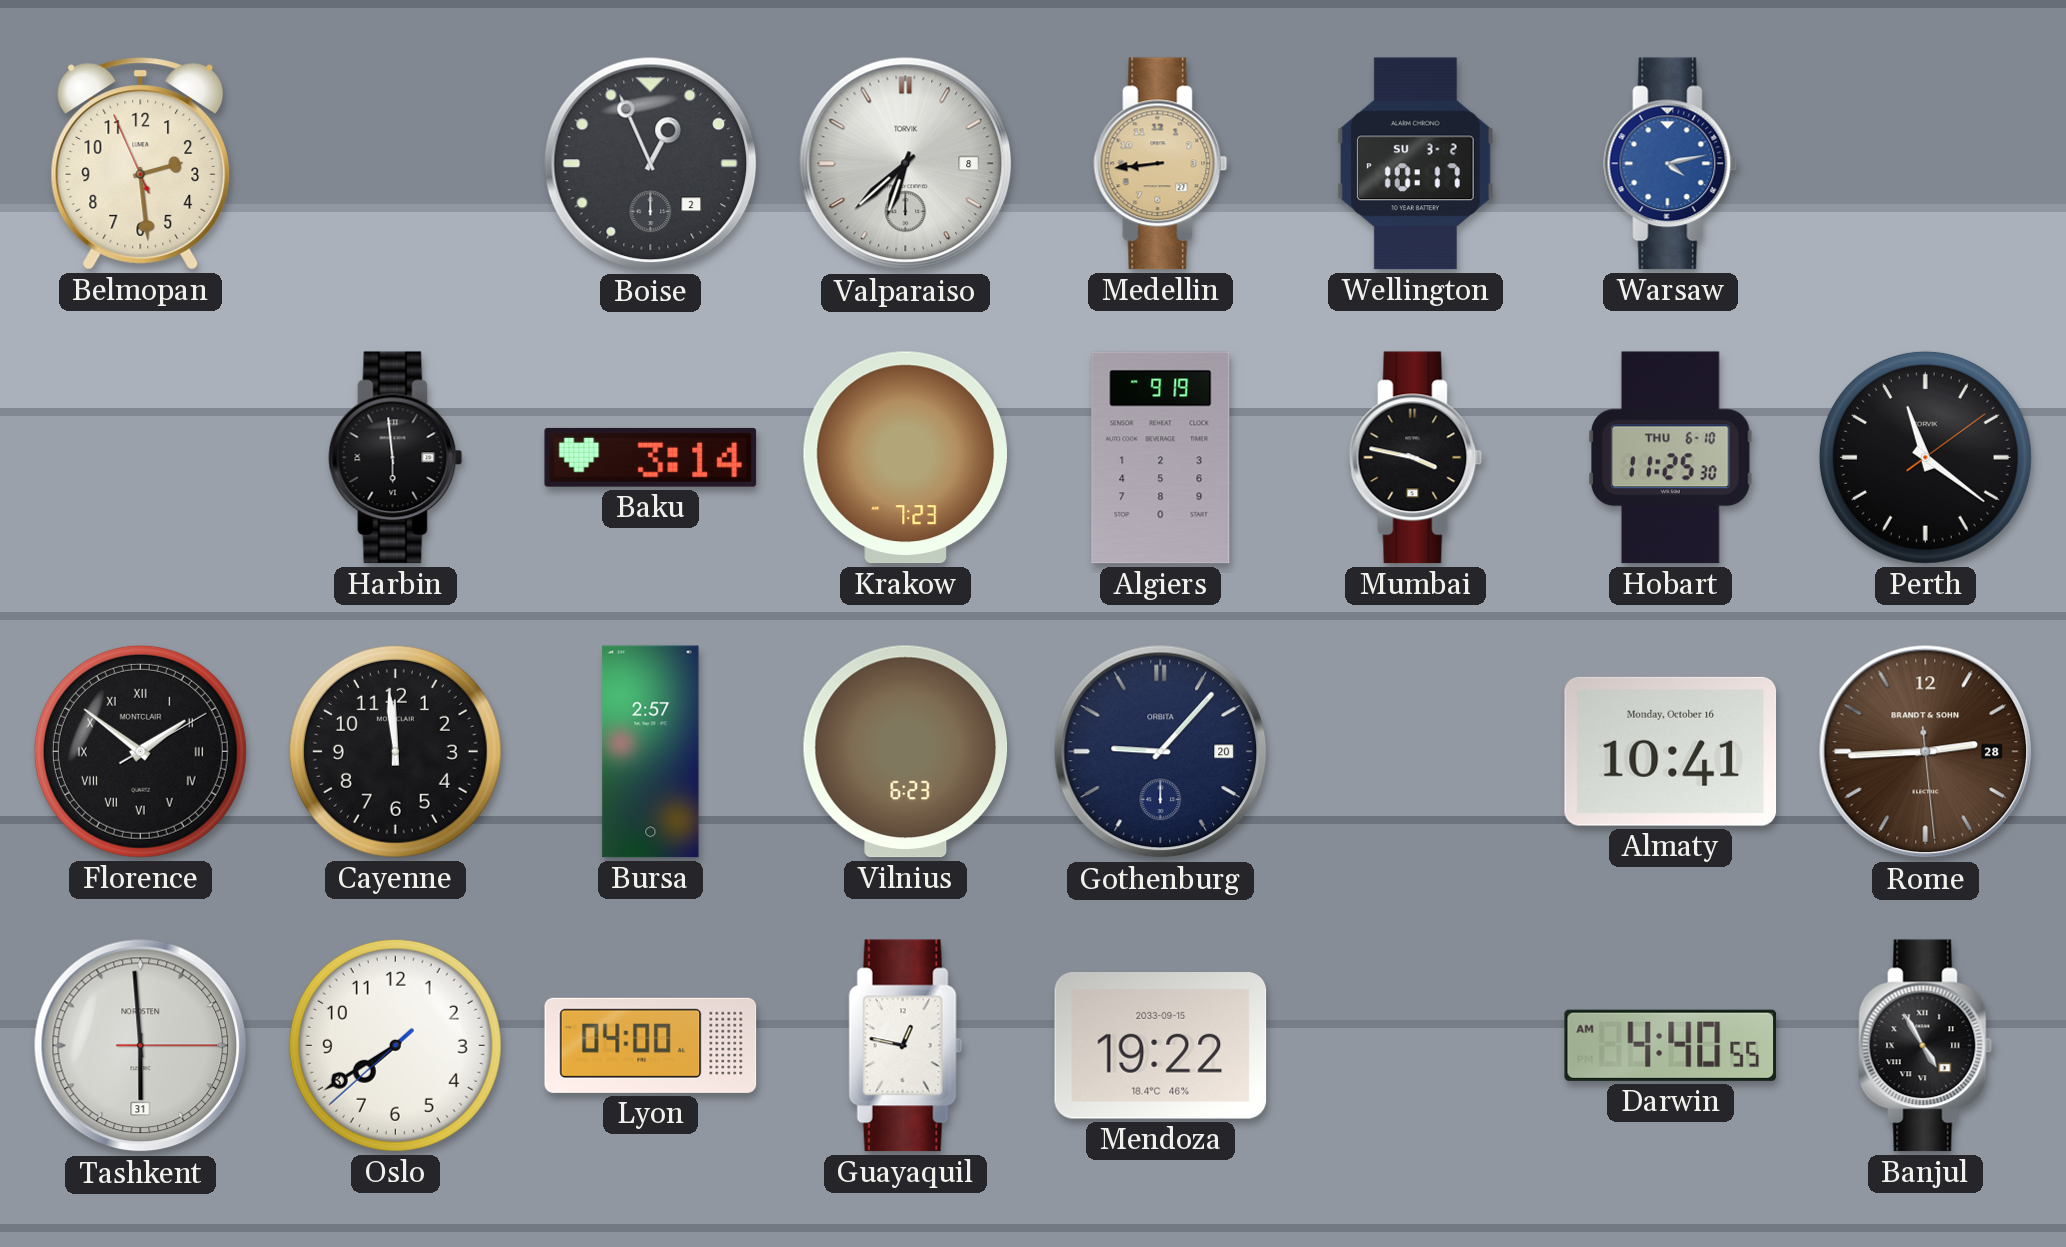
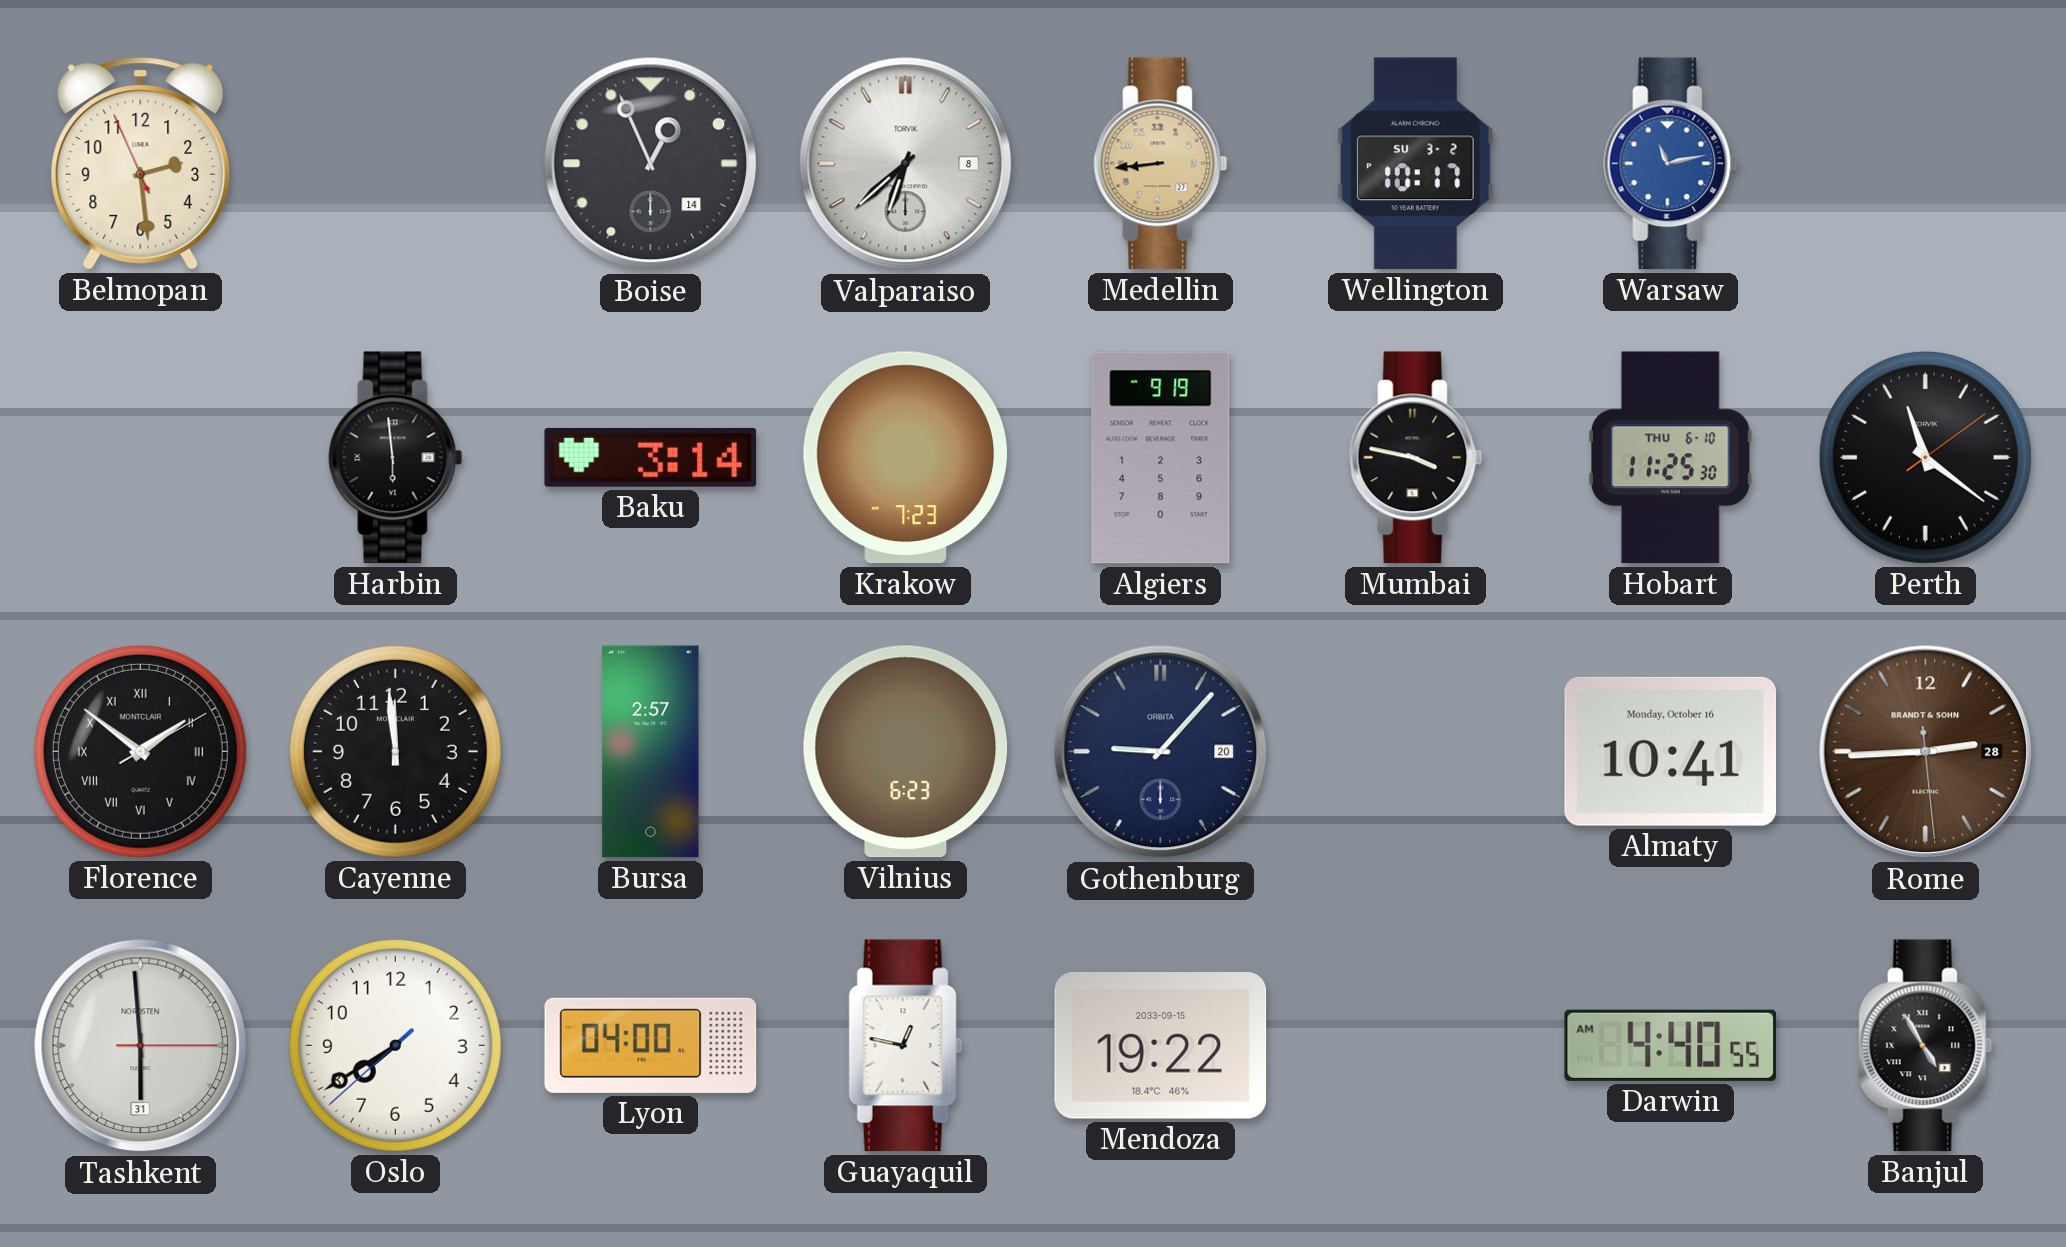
Boise date: 2 -> 14 (651, 164)
Warsaw: 4:13 -> 11:13 (1671, 164)
